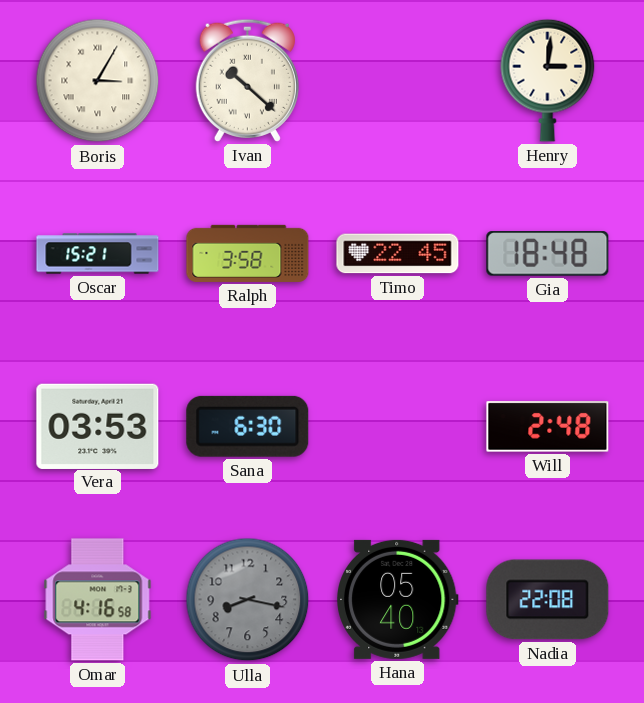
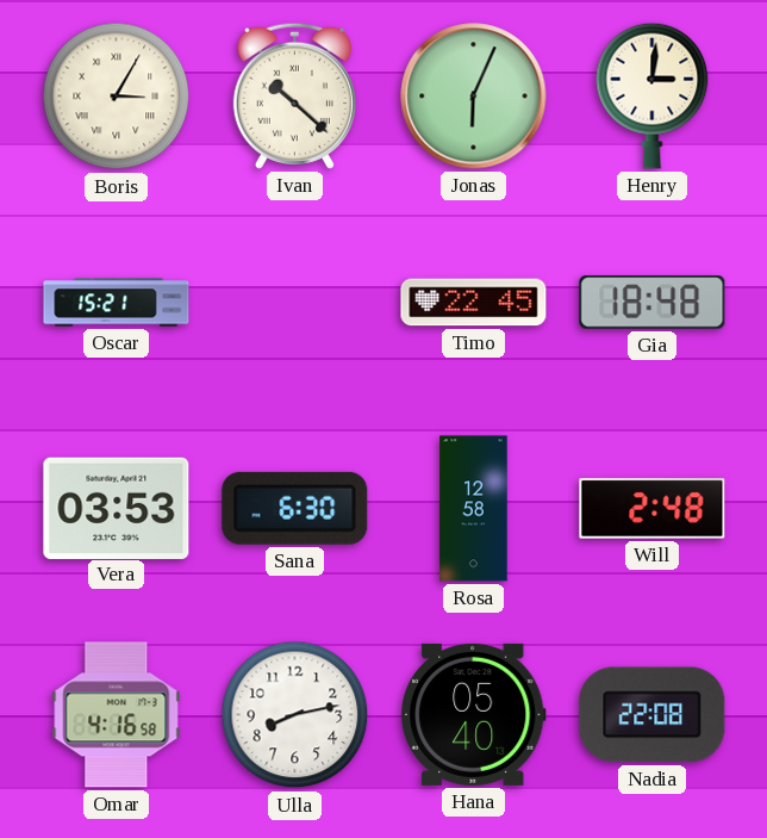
Jonas: none -> 6:04 (474, 97)
Ralph: 3:58 -> none (248, 253)
Rosa: none -> 12:58 (474, 509)
Ulla: 8:17 -> 8:13 (295, 715)
Ulla dial: grey -> white (295, 715)
